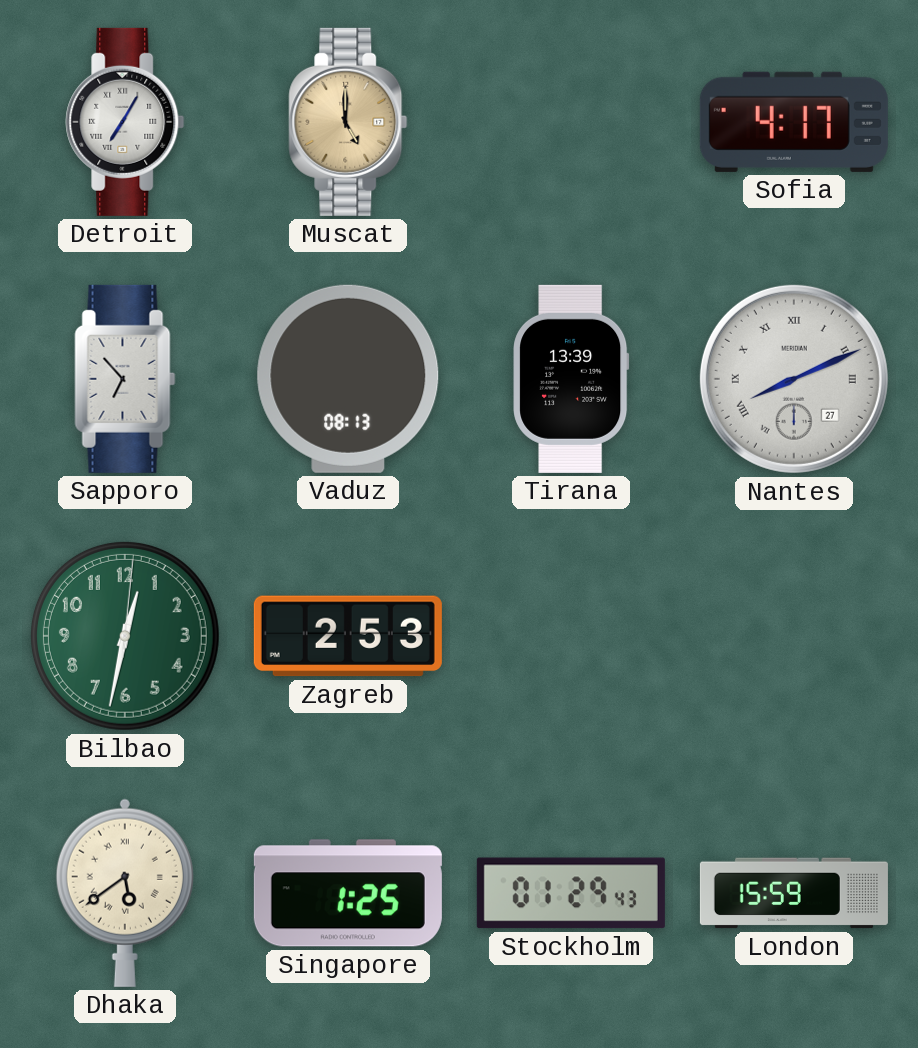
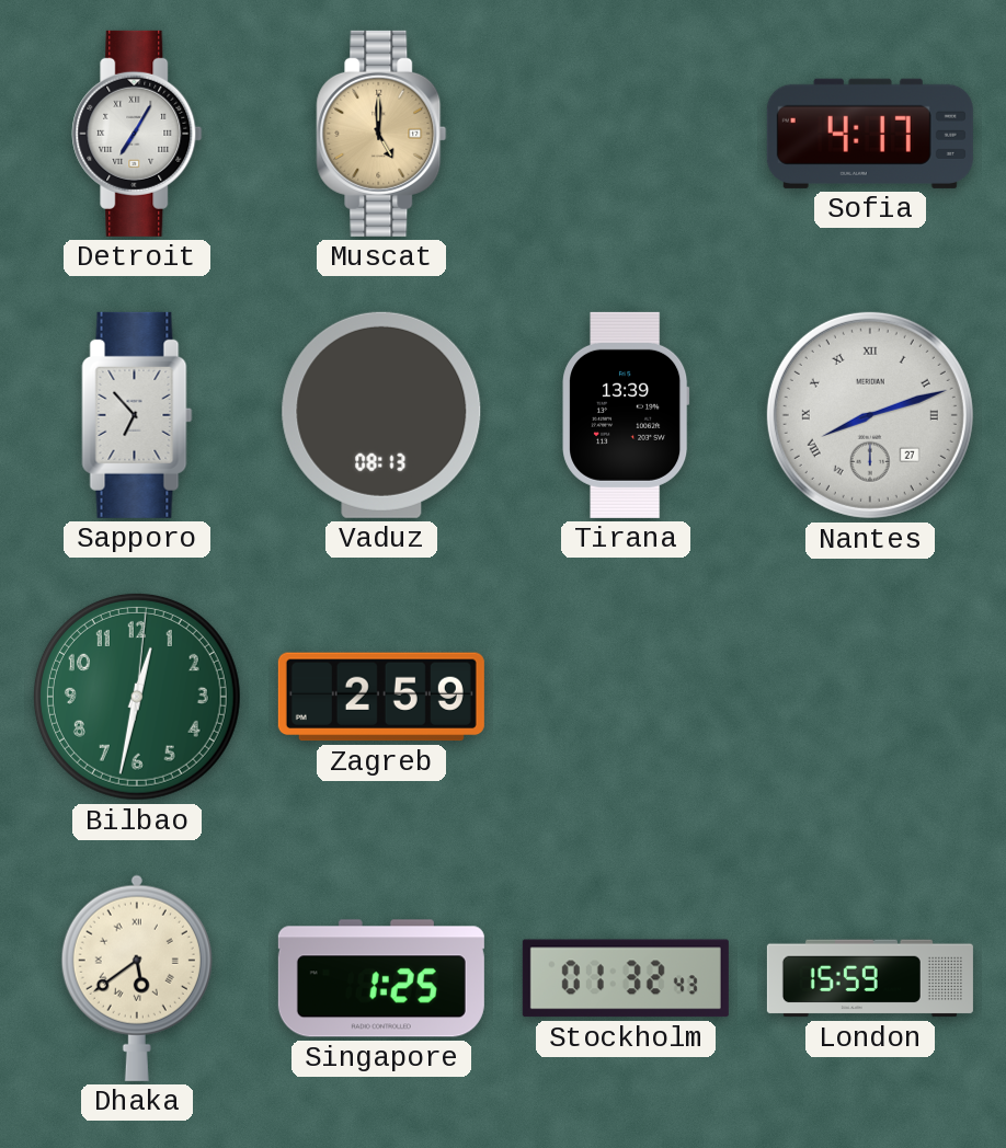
Nantes: 8:11 -> 8:12 (870, 415)
Zagreb: 2:53 -> 2:59 (381, 697)
Stockholm: 01:29 -> 01:32 (626, 978)
